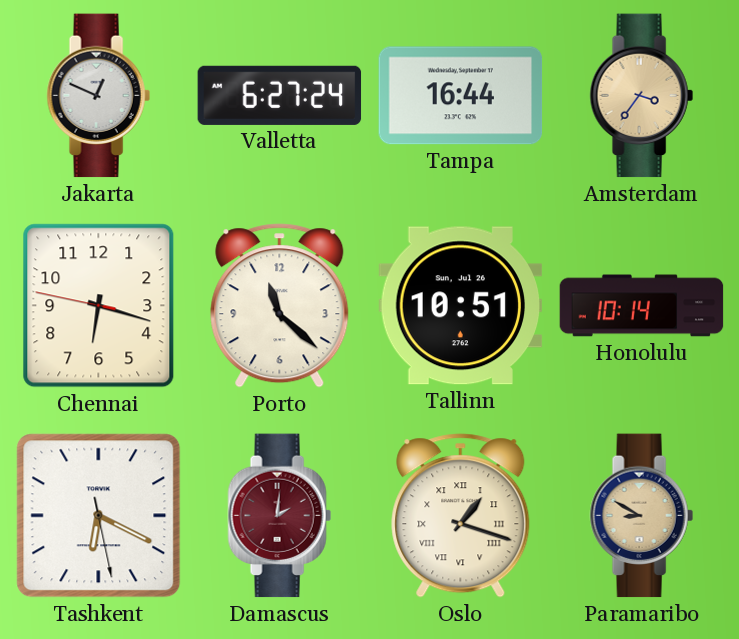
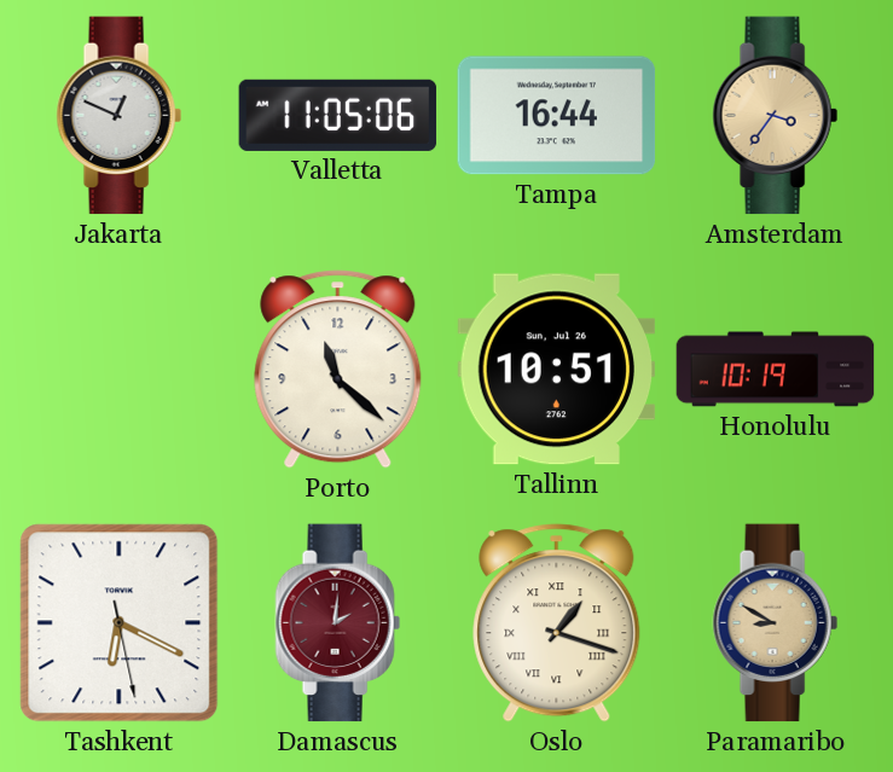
Valletta: 6:27 -> 11:05 (338, 115)
Chennai: 6:17 -> none (99, 306)
Honolulu: 10:14 -> 10:19 (776, 370)
